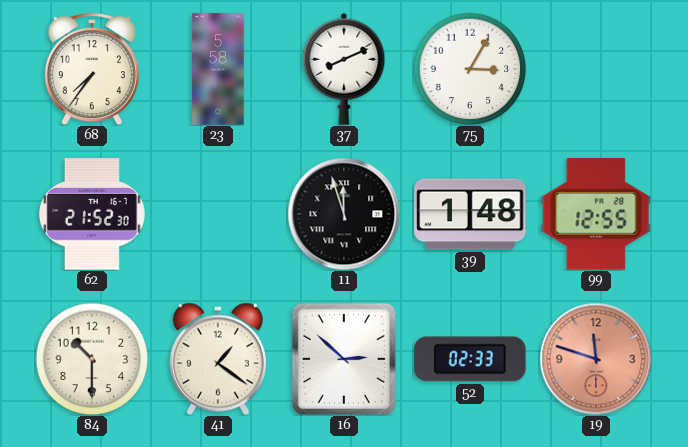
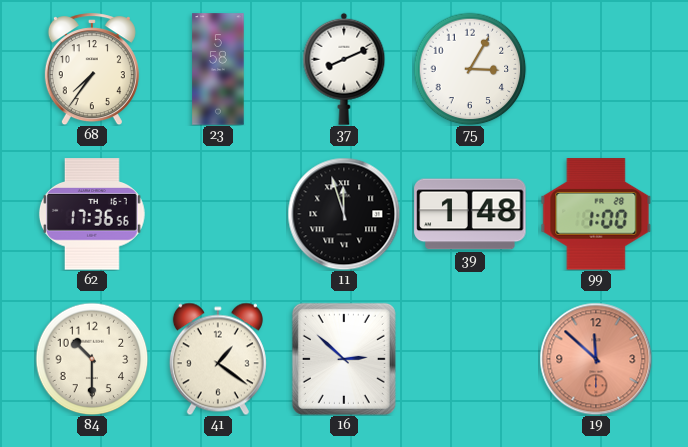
62: 21:52 -> 17:36 (92, 214)
99: 12:55 -> 1:00 (596, 214)
52: 02:33 -> none (470, 359)
19: 11:48 -> 11:52 (596, 359)
